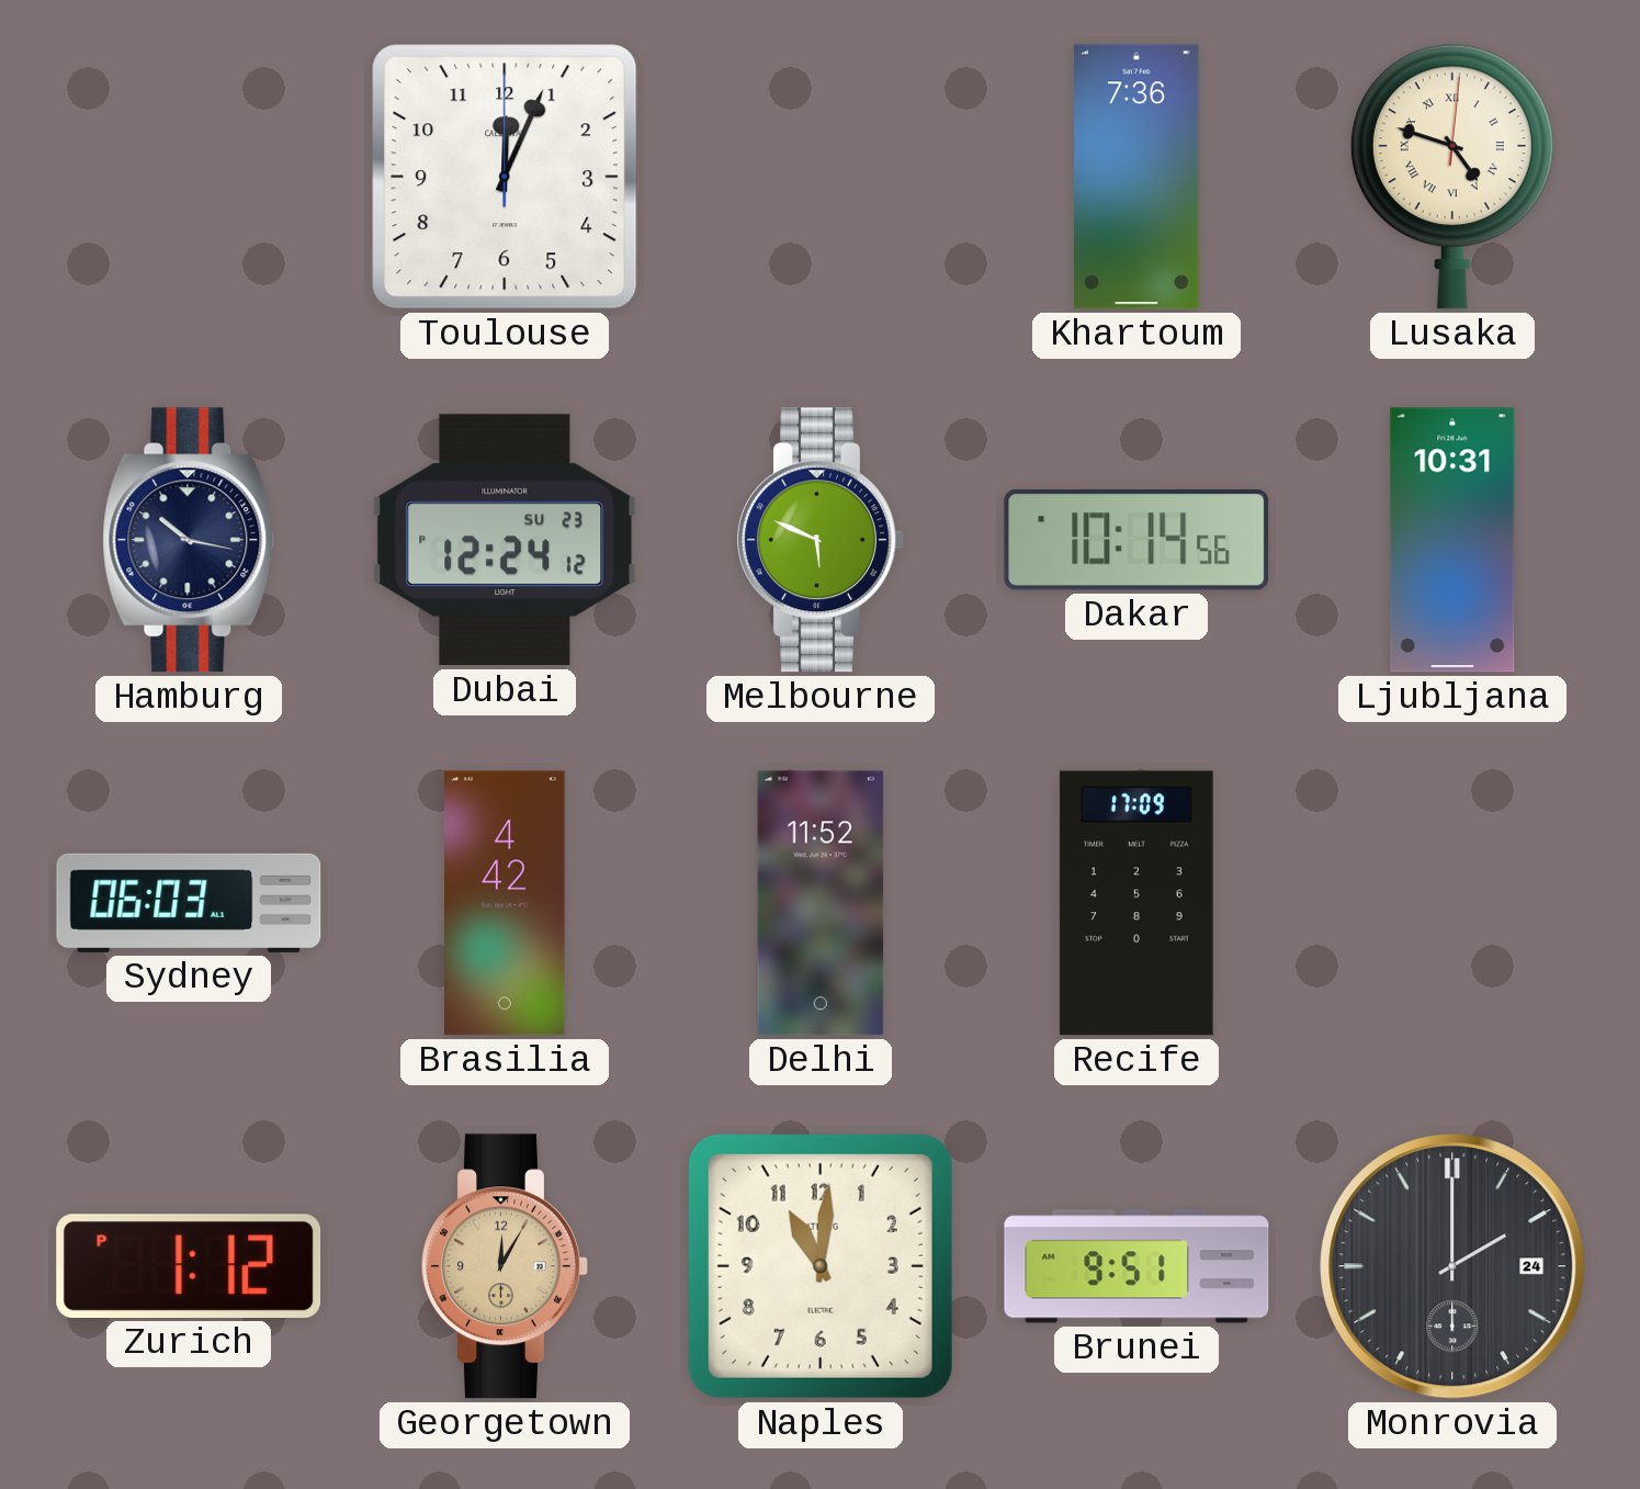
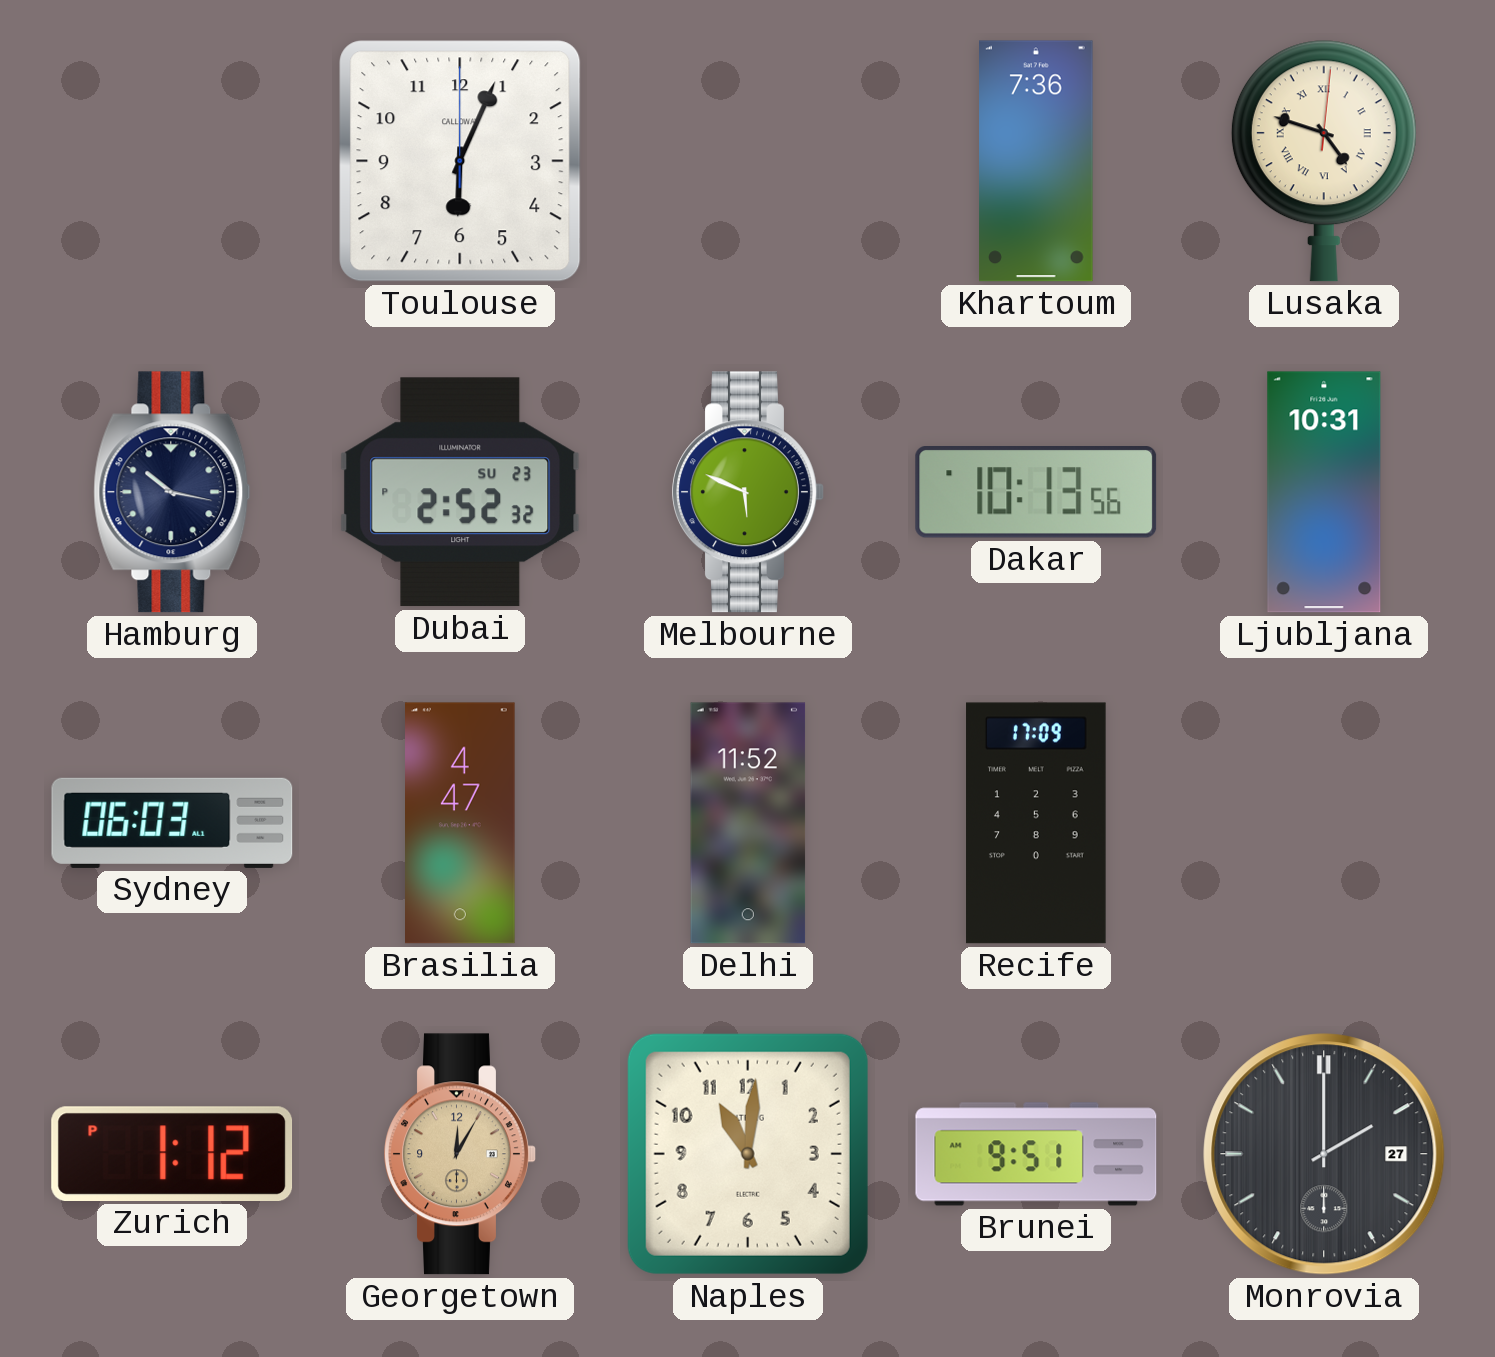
Toulouse: 12:04 -> 6:04 (460, 161)
Dubai: 12:24 -> 2:52 (460, 492)
Dakar: 10:14 -> 10:13 (1036, 492)
Brasilia: 4:42 -> 4:47 (461, 823)
Monrovia date: 24 -> 27 (1324, 1154)
